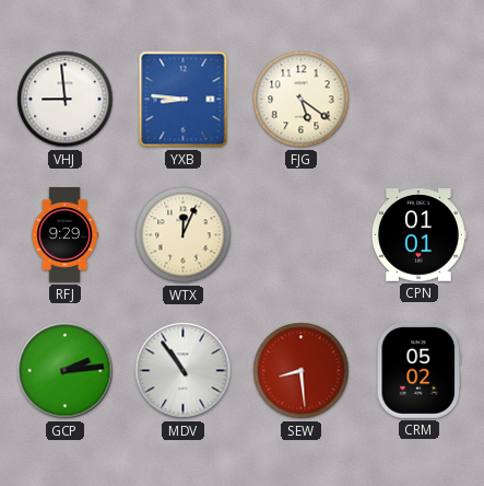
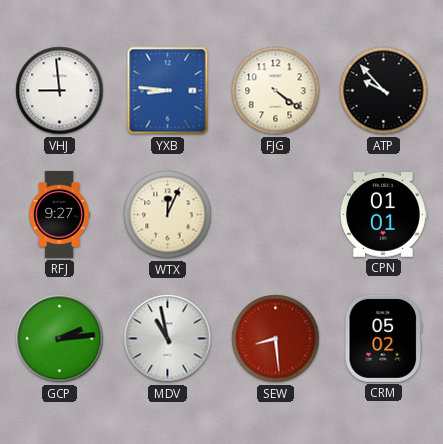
FJG: 5:21 -> 4:21 (276, 91)
ATP: none -> 9:53 (384, 91)
RFJ: 9:29 -> 9:27 (59, 214)
MDV: 10:54 -> 10:58 (168, 339)
